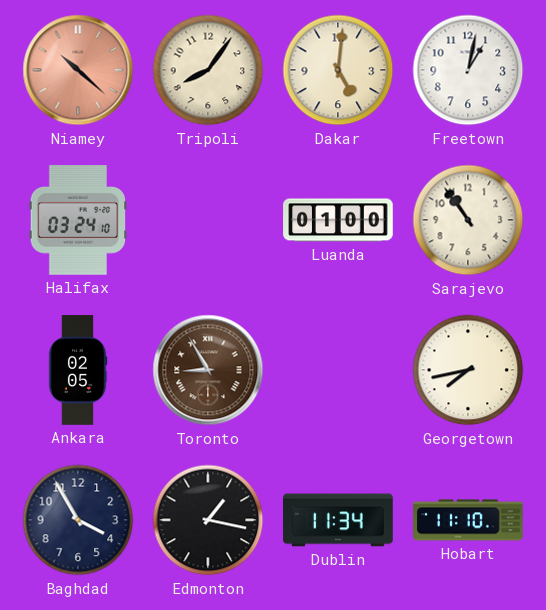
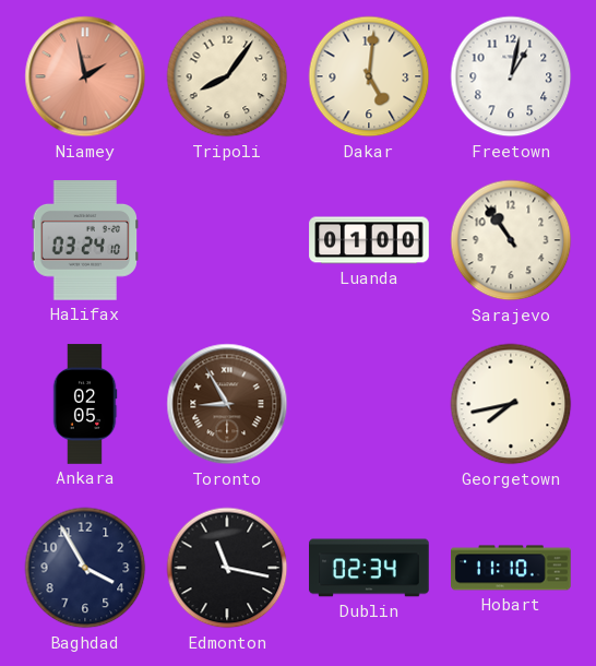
Niamey: 10:22 -> 1:58 (85, 76)
Edmonton: 1:17 -> 11:17 (227, 568)
Dublin: 11:34 -> 02:34 (369, 568)
